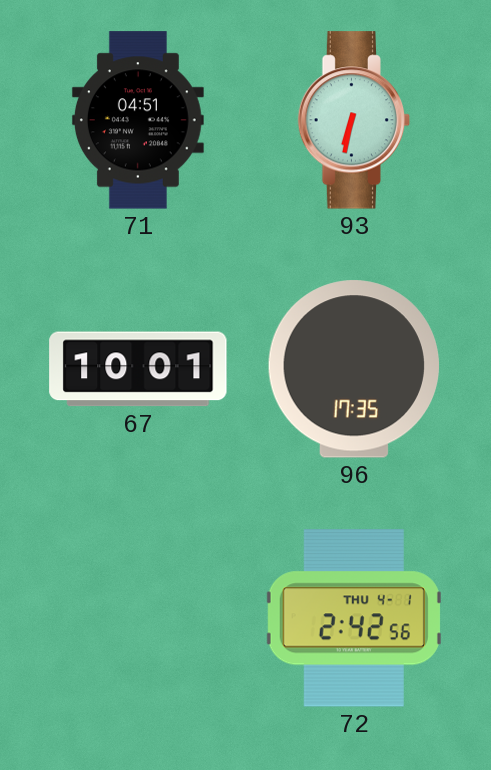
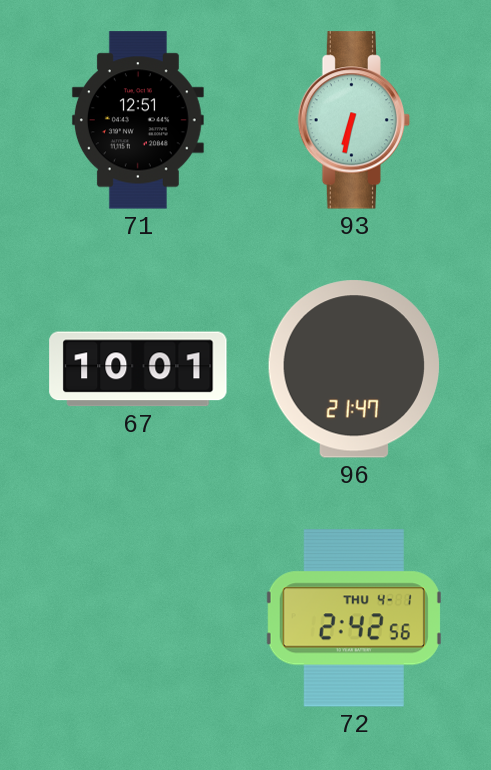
71: 04:51 -> 12:51 (138, 120)
96: 17:35 -> 21:47 (354, 369)
